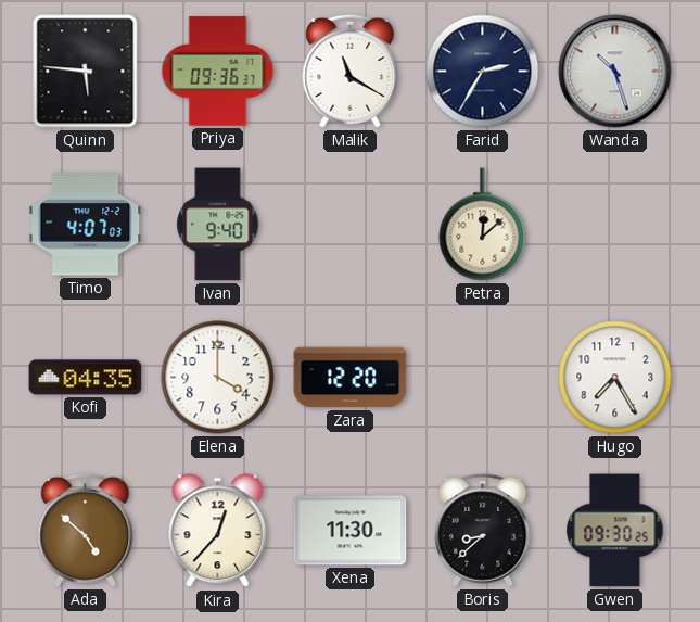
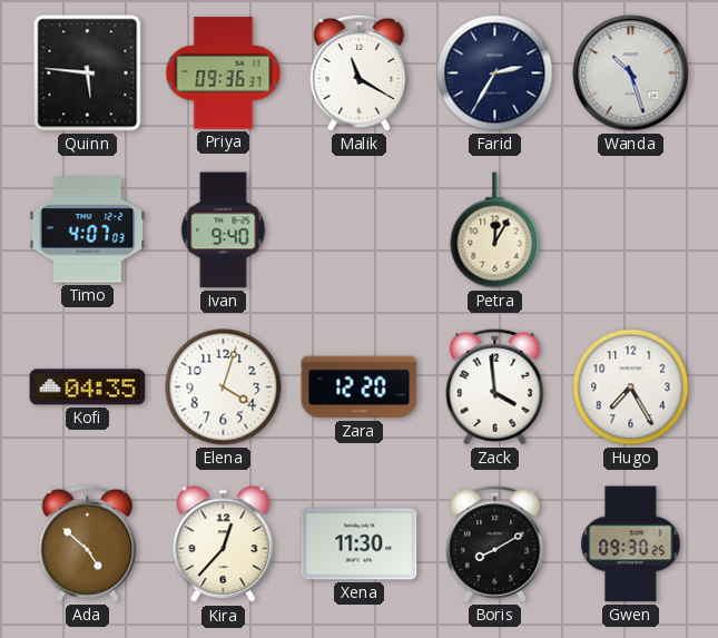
Petra: 12:08 -> 12:05 (495, 230)
Elena: 4:00 -> 4:03 (224, 387)
Zack: none -> 3:59 (495, 386)
Boris: 8:38 -> 8:10 (495, 543)
